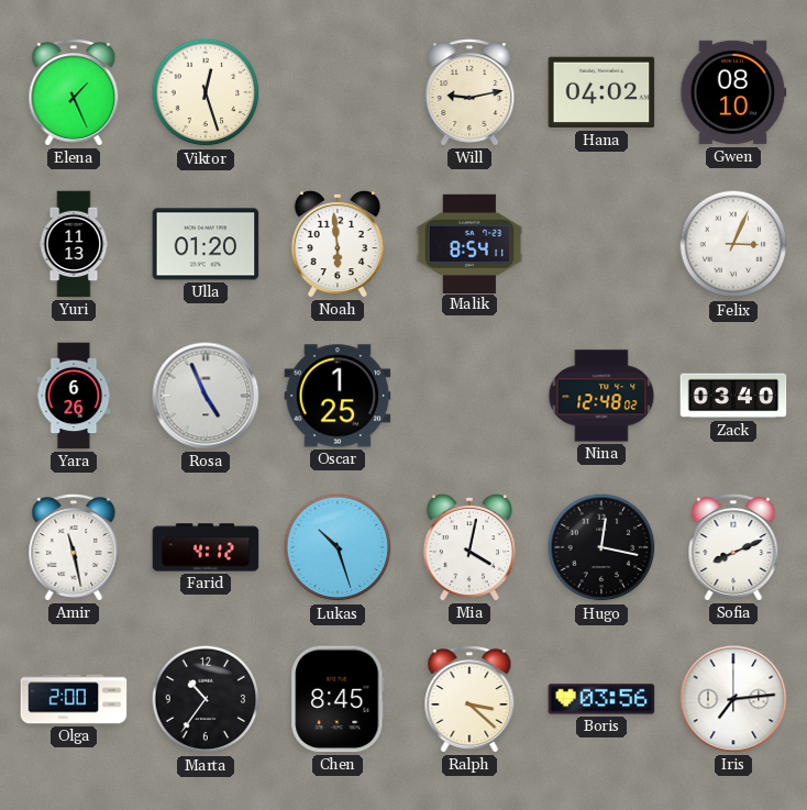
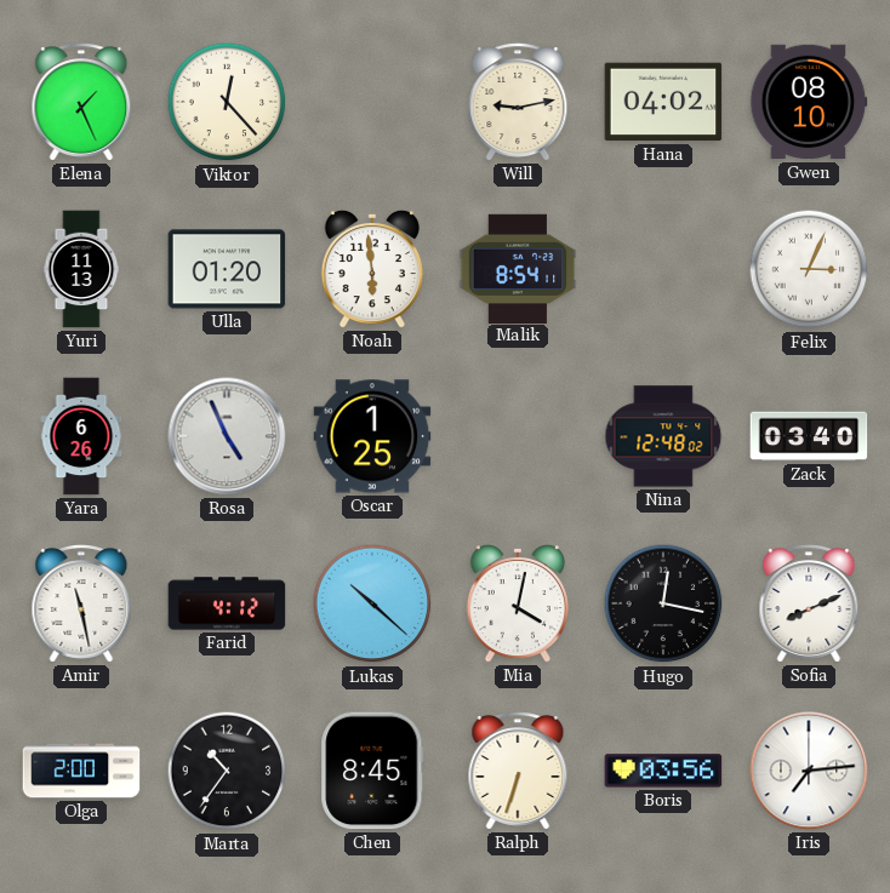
Viktor: 12:27 -> 12:23 (227, 102)
Lukas: 10:27 -> 10:22 (372, 603)
Ralph: 3:22 -> 6:33 (518, 771)
